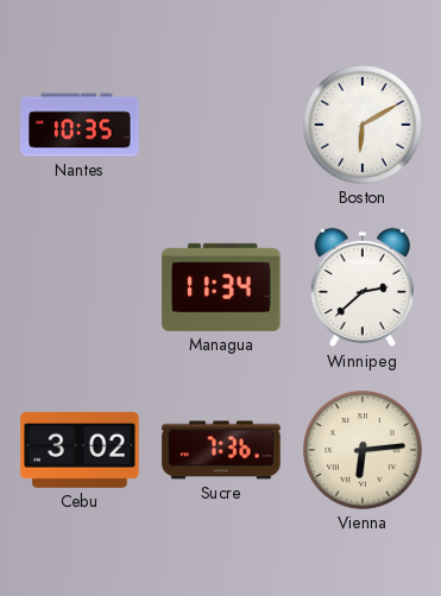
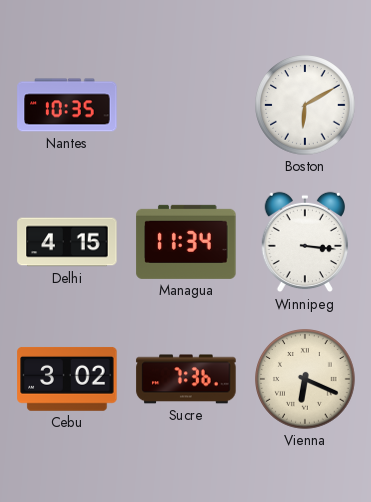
Delhi: none -> 4:15 (67, 242)
Winnipeg: 2:38 -> 3:16 (304, 242)
Vienna: 6:14 -> 6:19 (305, 379)
